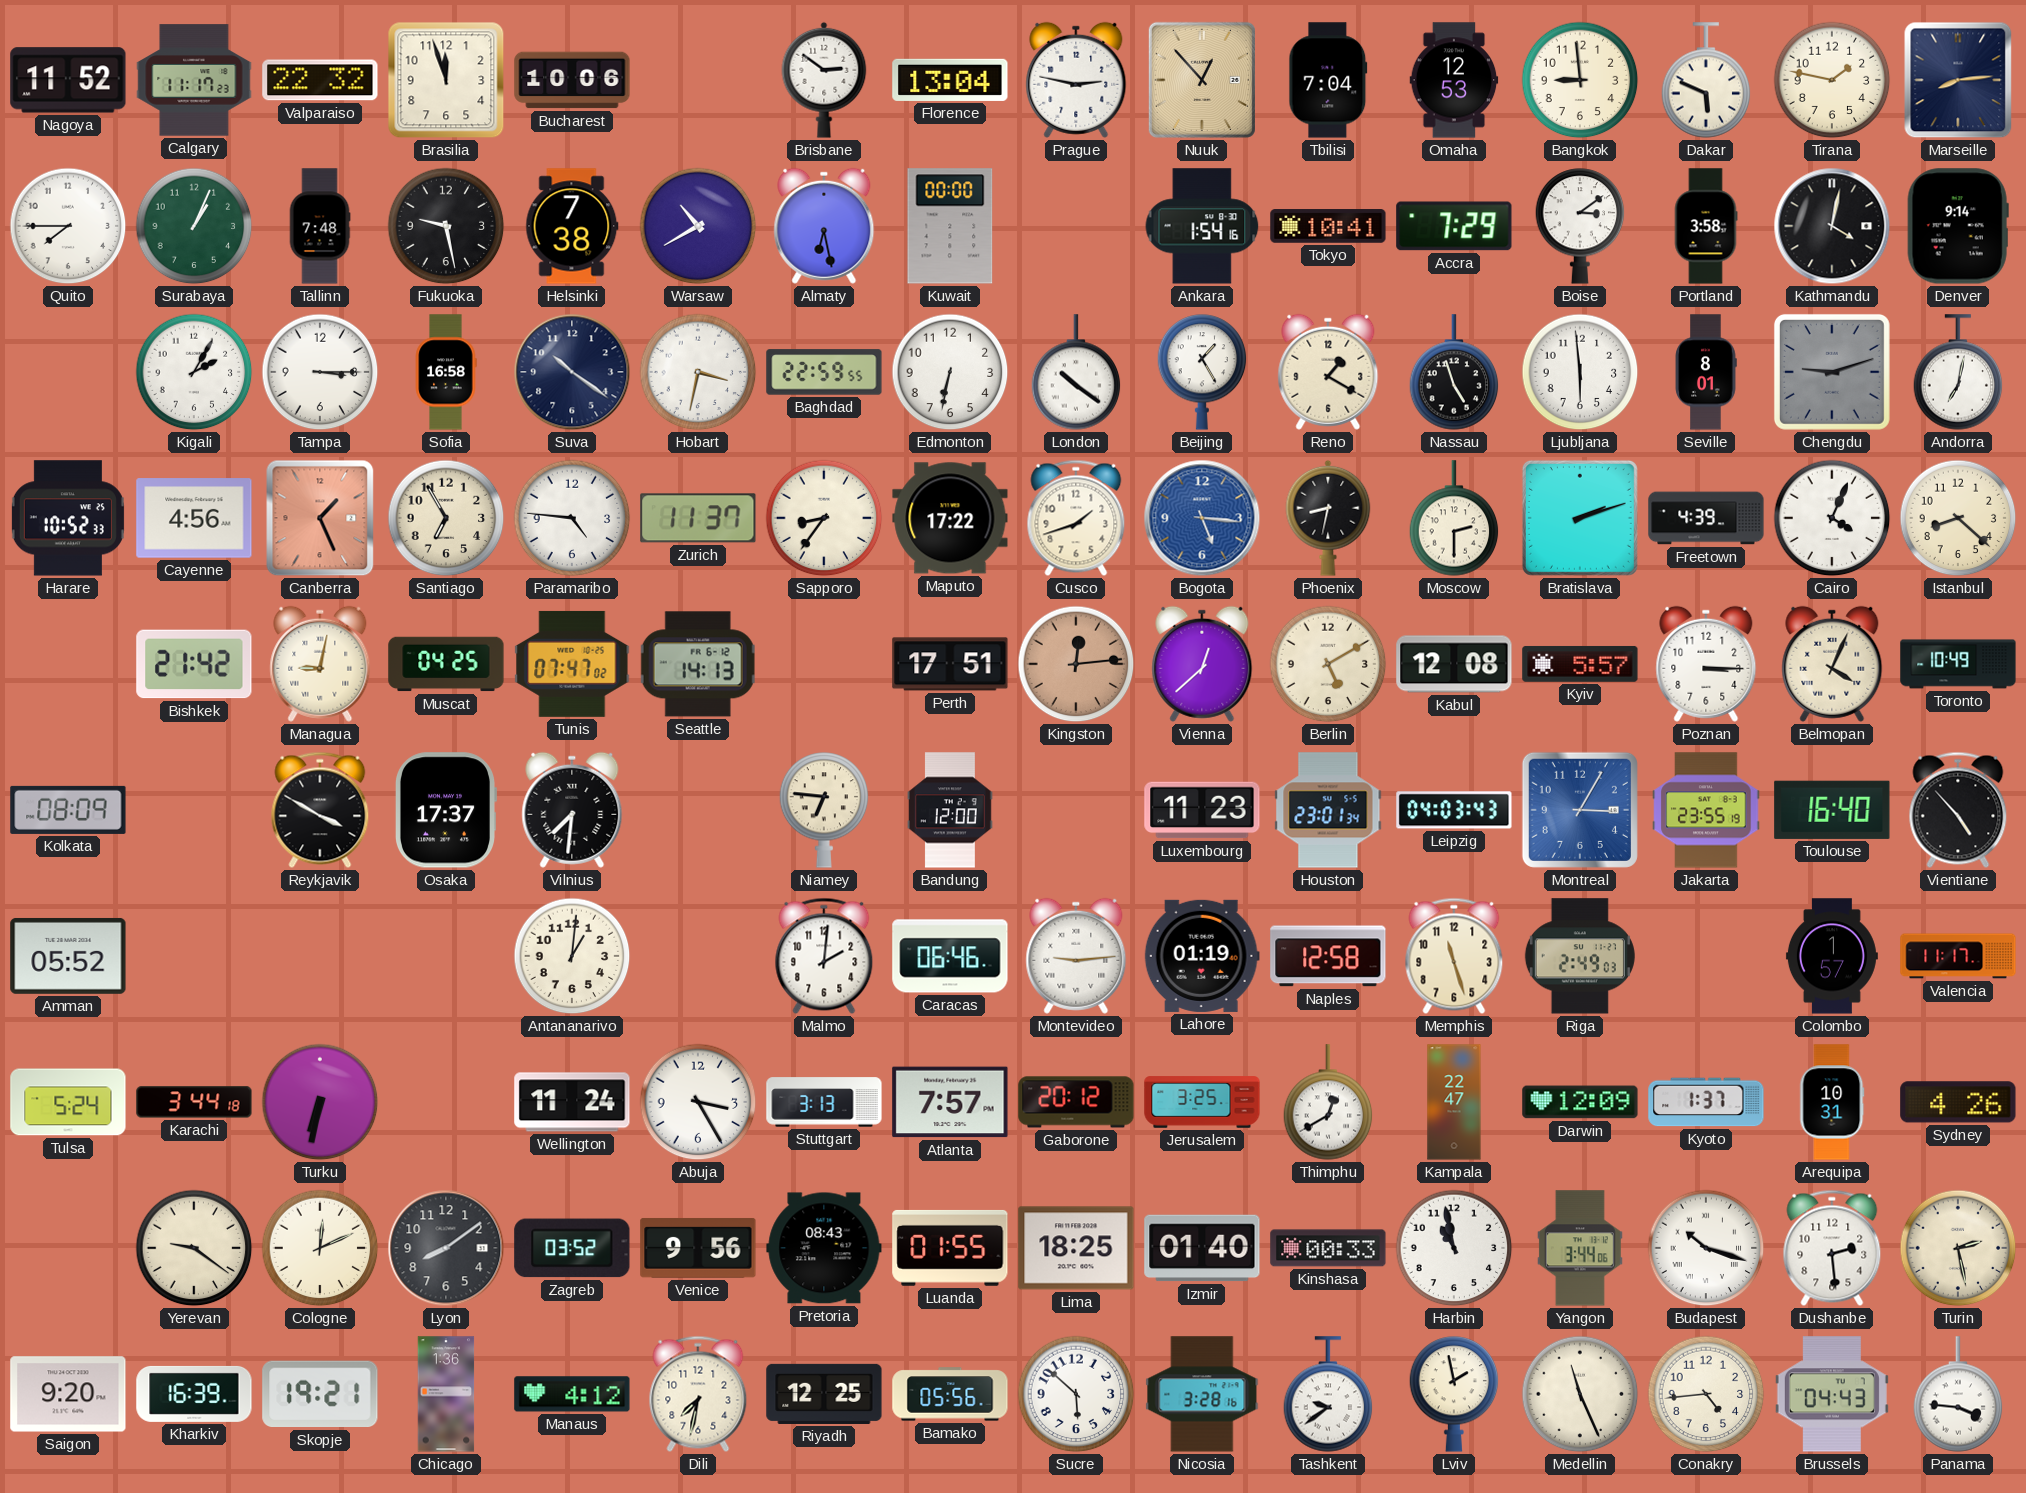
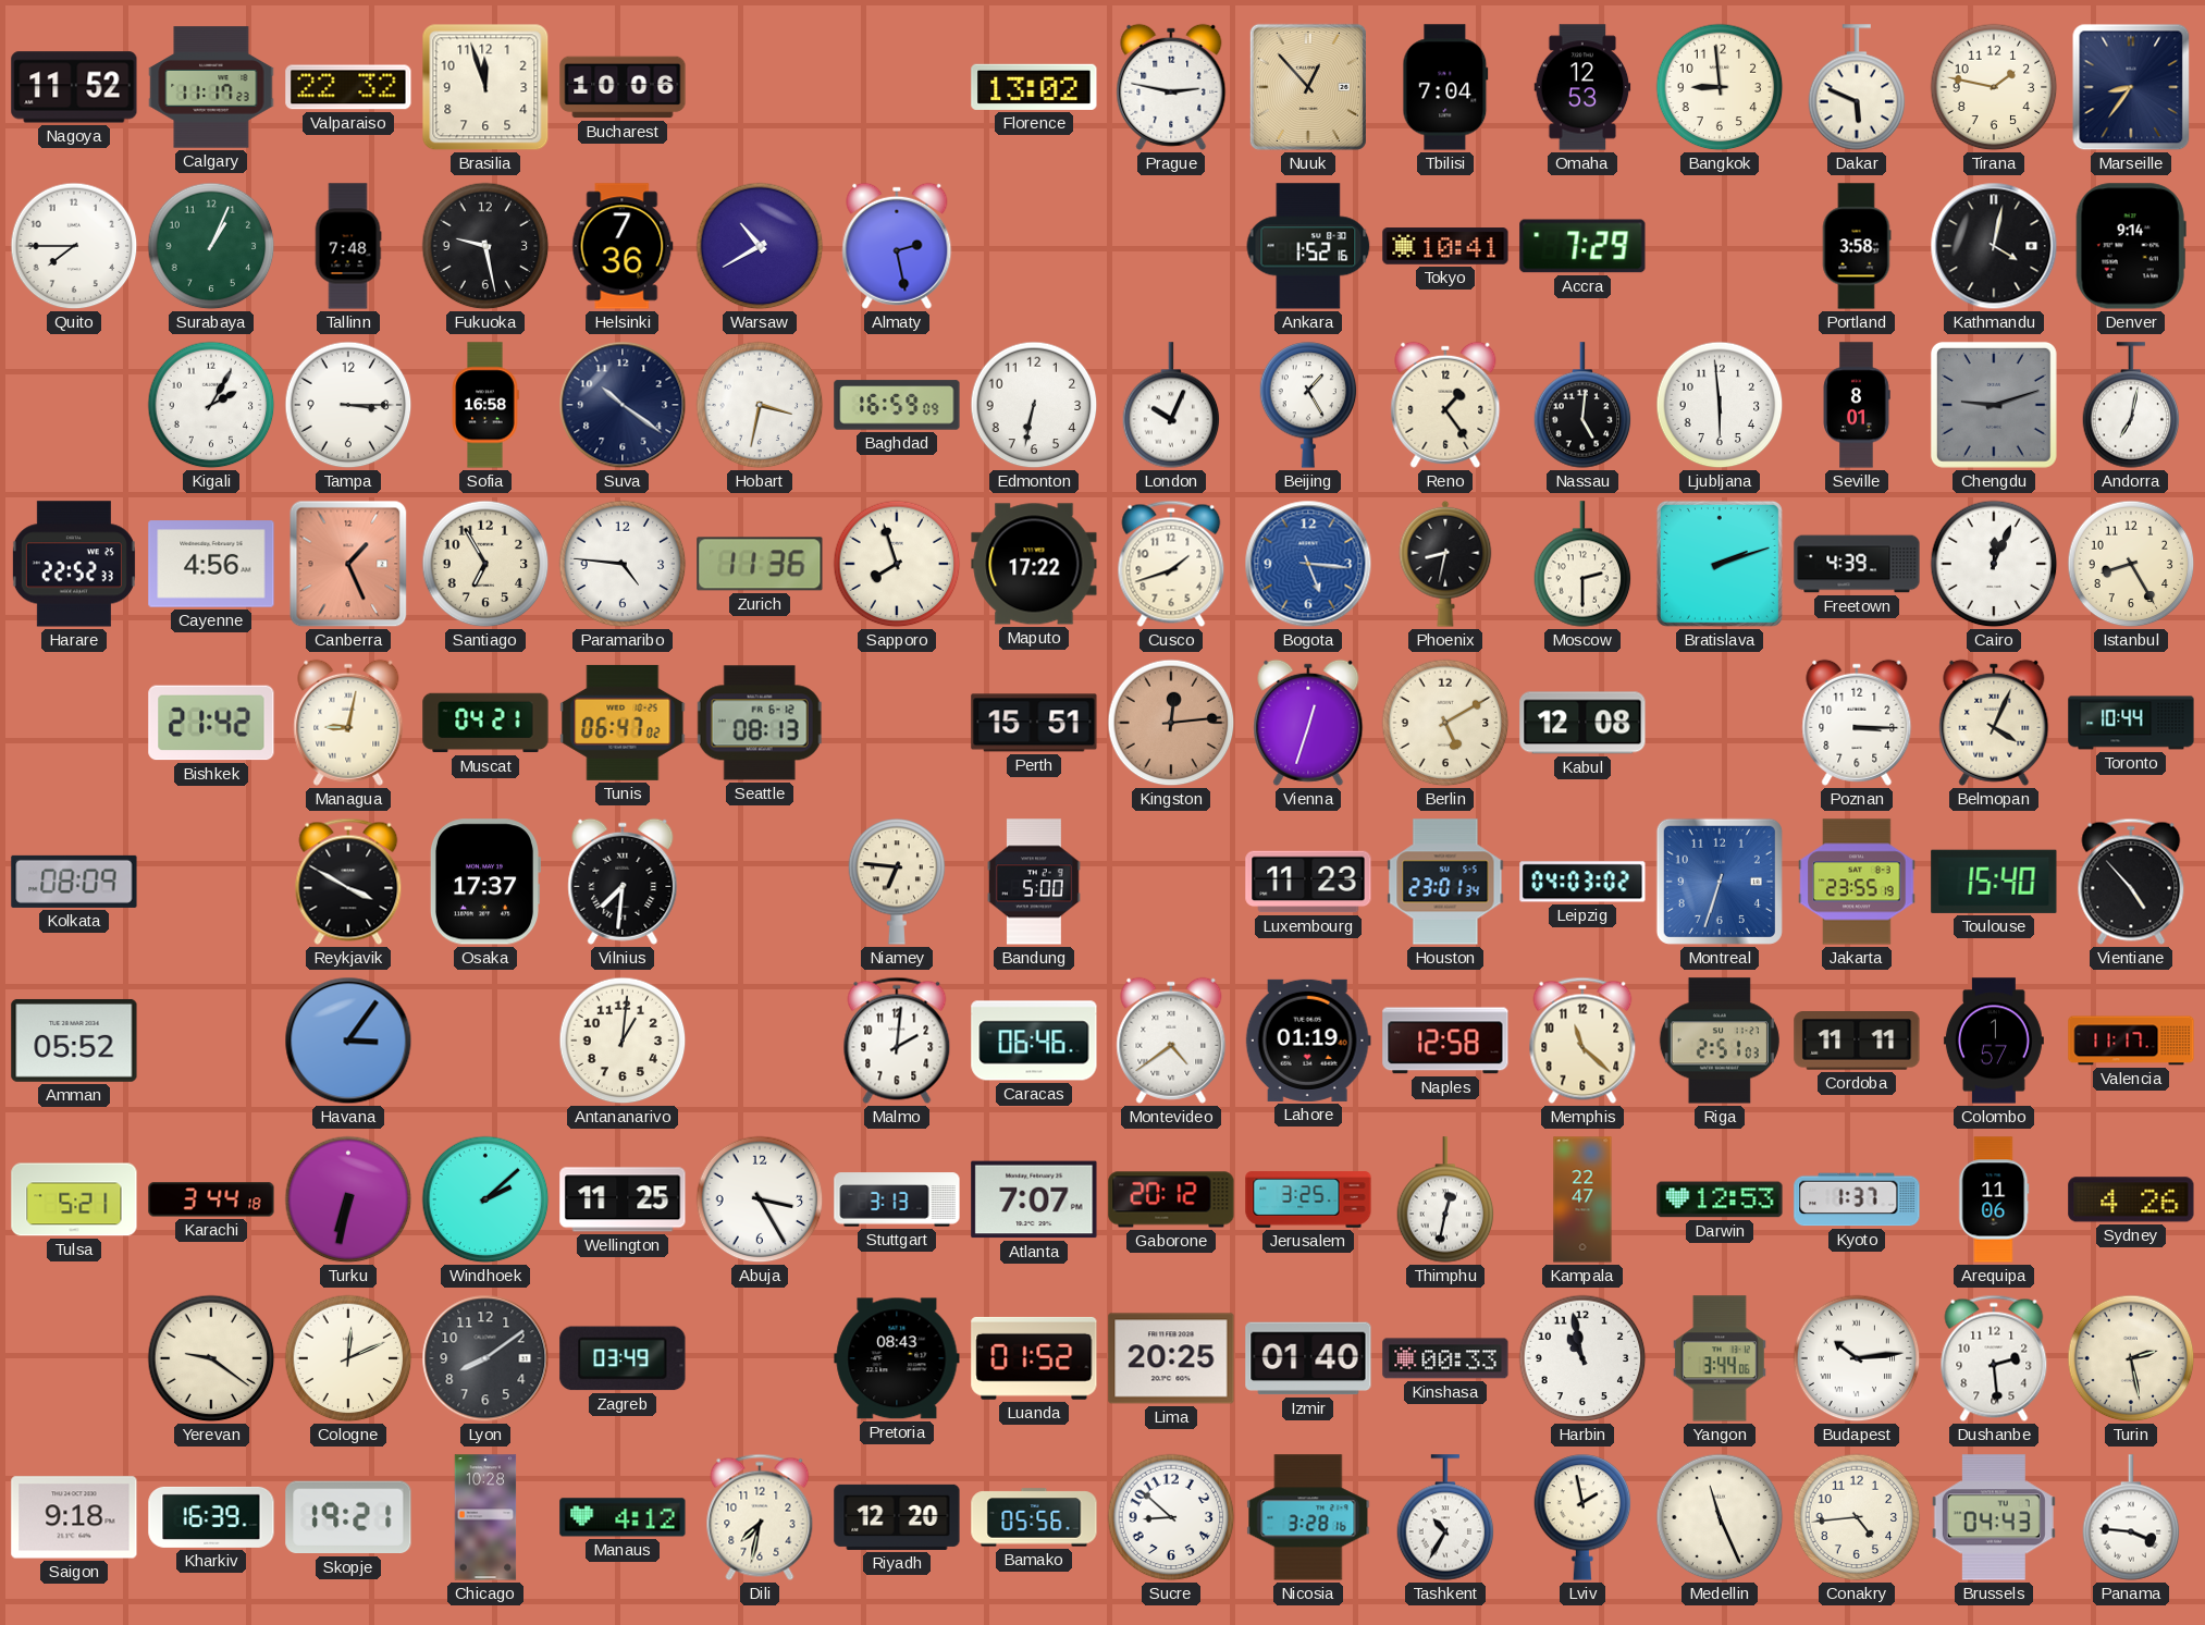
Brisbane: 2:51 -> none (824, 80)
Florence: 13:04 -> 13:02 (1034, 87)
Marseille: 8:14 -> 8:36 (2131, 87)
Helsinki: 7:38 -> 7:36 (623, 246)
Almaty: 6:28 -> 2:28 (897, 246)
Kuwait: 00:00 -> none (950, 226)
Ankara: 1:54 -> 1:52 (1308, 246)
Boise: 3:09 -> none (1580, 226)
Baghdad: 22:59 -> 16:59 (897, 405)
London: 10:21 -> 10:04 (1171, 405)
Reno: 1:20 -> 1:24 (1445, 405)
Nassau: 4:57 -> 5:01 (1582, 405)
Harare: 10:52 -> 22:52 (74, 564)
Zurich: 11:37 -> 11:36 (760, 564)
Sapporo: 8:36 -> 7:57 (897, 564)
Cairo: 4:04 -> 12:04 (1994, 564)
Istanbul: 8:22 -> 8:25 (2131, 564)
Muscat: 04:25 -> 04:21 (485, 723)
Tunis: 07:47 -> 06:47 (623, 723)
Seattle: 14:13 -> 08:13 (760, 723)
Perth: 17:51 -> 15:51 (1034, 723)
Vienna: 12:38 -> 12:33 (1308, 723)
Kyiv: 5:57 -> none (1580, 664)
Toronto: 10:49 -> 10:44 (2131, 723)
Bandung: 12:00 -> 5:00 (1035, 882)
Leipzig: 04:03:43 -> 04:03:02 (1582, 882)
Montreal: 3:05 -> 6:33 (1720, 882)
Toulouse: 16:40 -> 15:40 (1994, 882)
Havana: none -> 3:06 (348, 1041)
Montevideo: 9:14 -> 4:39 (1171, 1041)
Memphis: 11:27 -> 11:22 (1582, 1041)
Riga: 2:49 -> 2:51 (1720, 1041)
Cordoba: none -> 11:11 (1857, 1041)
Tulsa: 5:24 -> 5:21 (74, 1199)
Windhoek: none -> 2:08 (485, 1199)
Wellington: 11:24 -> 11:25 (623, 1199)
Atlanta: 7:57 -> 7:07 (1034, 1199)
Thimphu: 12:40 -> 12:32 (1445, 1199)
Darwin: 12:09 -> 12:53 (1720, 1199)
Arequipa: 10:31 -> 11:06 (1994, 1199)
Zagreb: 03:52 -> 03:49 (623, 1358)
Venice: 9:56 -> none (698, 1248)
Luanda: 01:55 -> 01:52 (1034, 1358)
Lima: 18:25 -> 20:25 (1171, 1358)
Budapest: 10:18 -> 10:14 (1857, 1358)
Saigon: 9:20 -> 9:18 (74, 1517)
Chicago: 1:36 -> 10:28 (485, 1517)
Riyadh: 12:25 -> 12:20 (897, 1517)
Sucre: 5:52 -> 8:52 (1171, 1517)
Tashkent: 9:39 -> 10:35 (1445, 1517)
